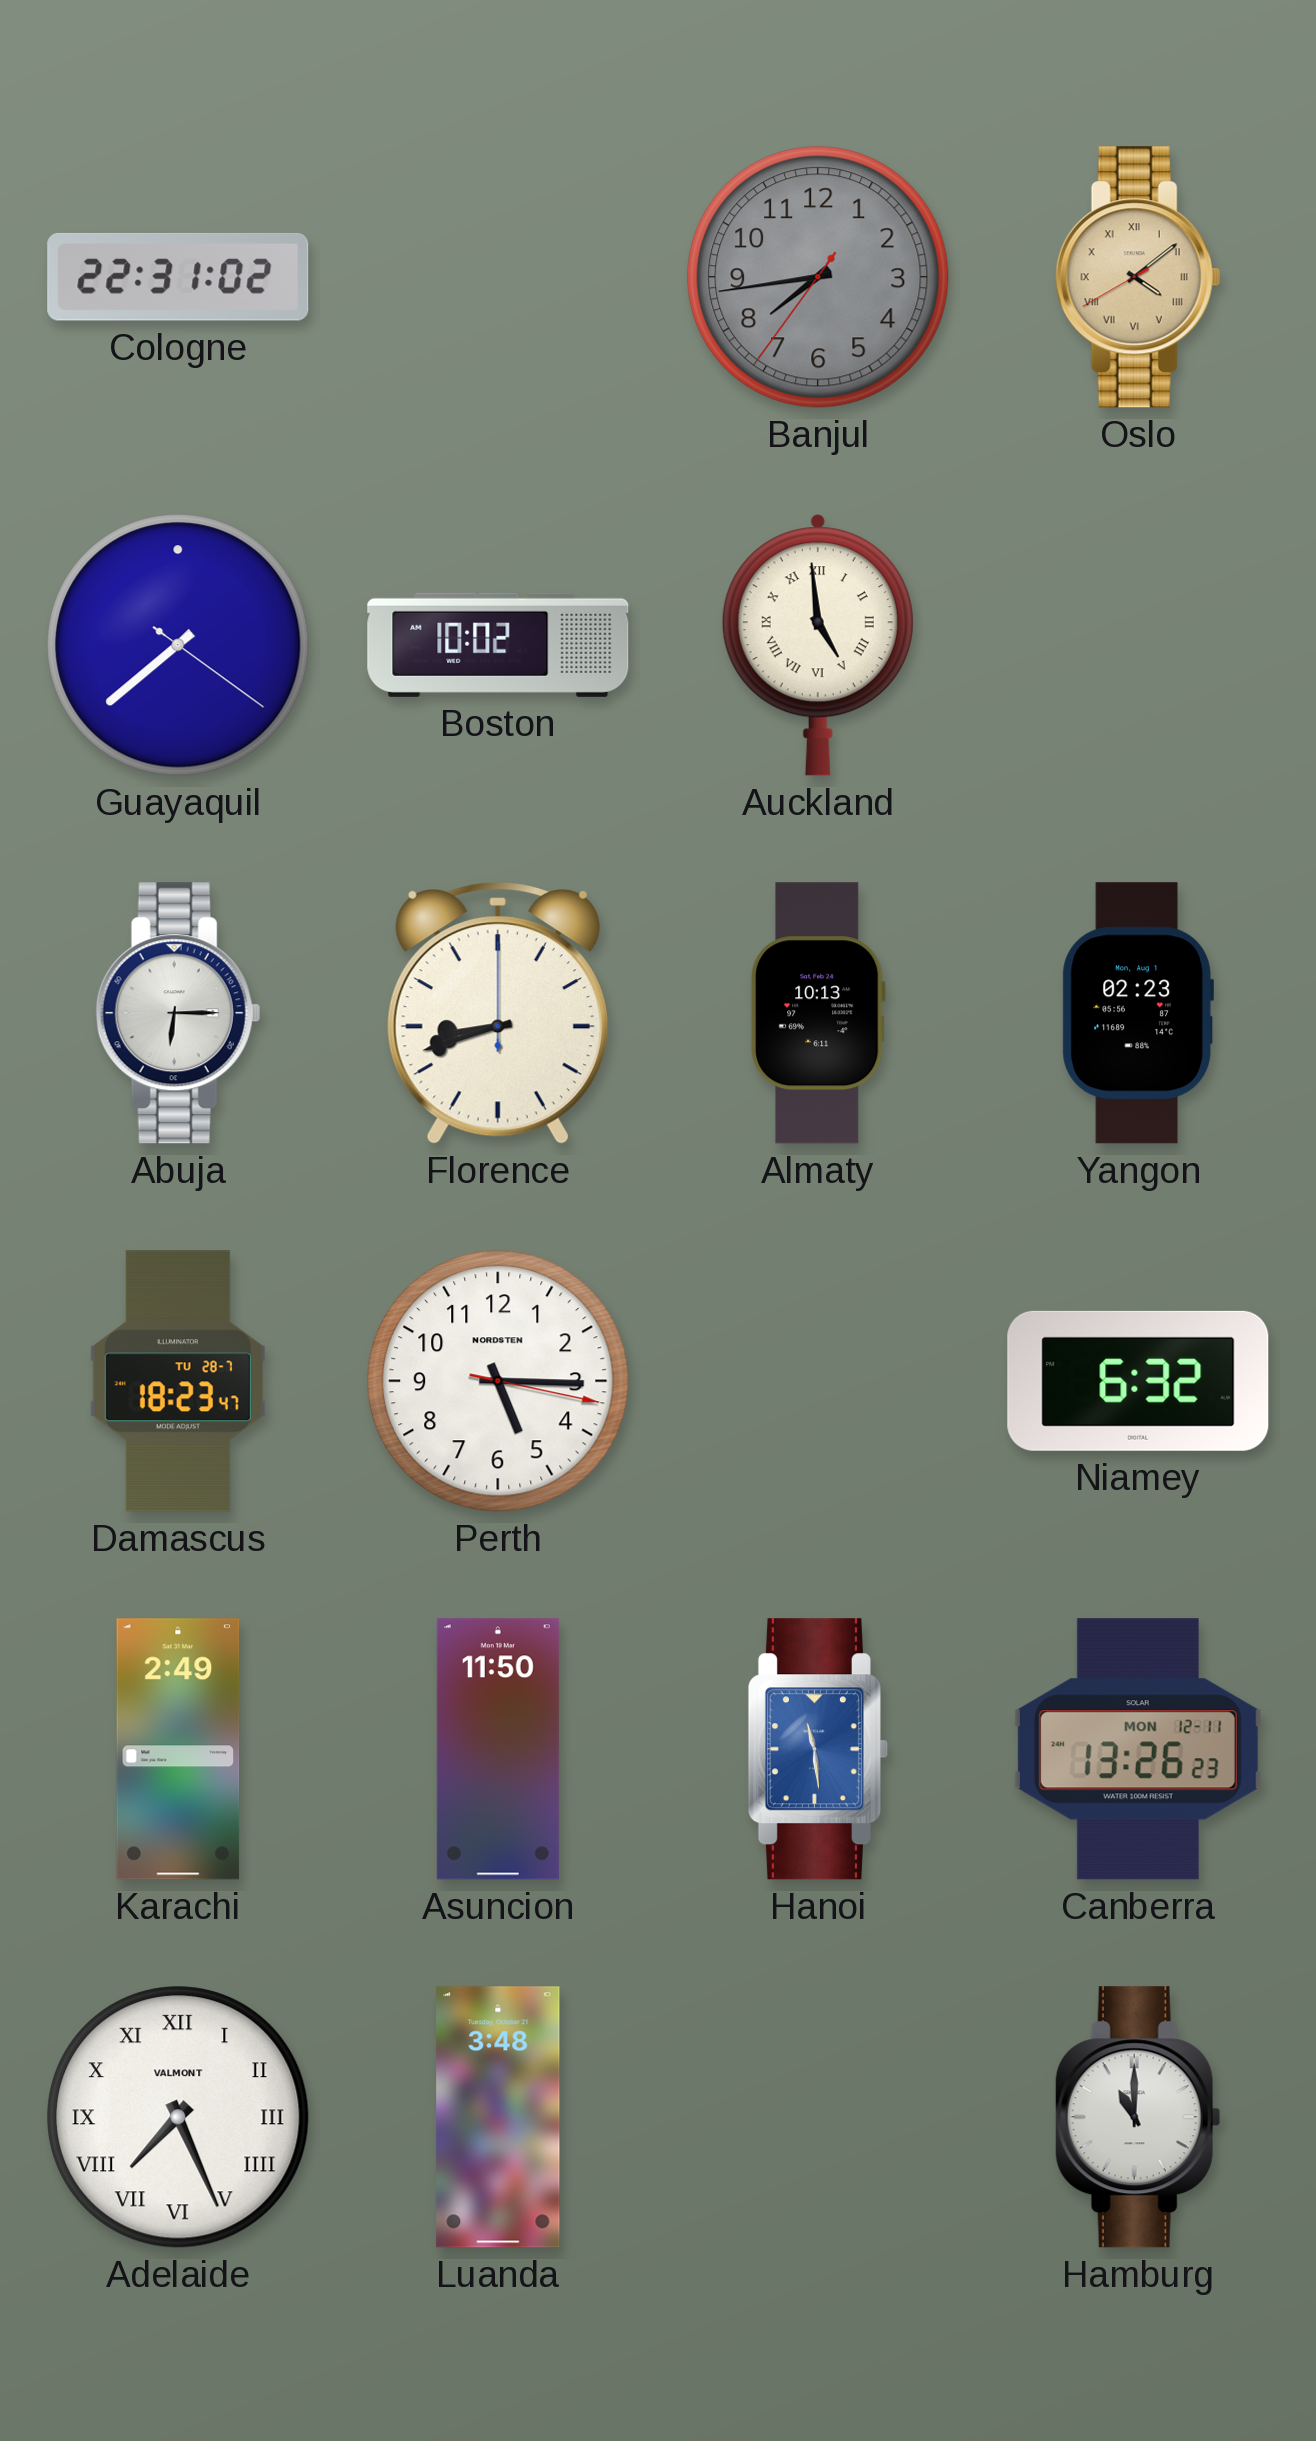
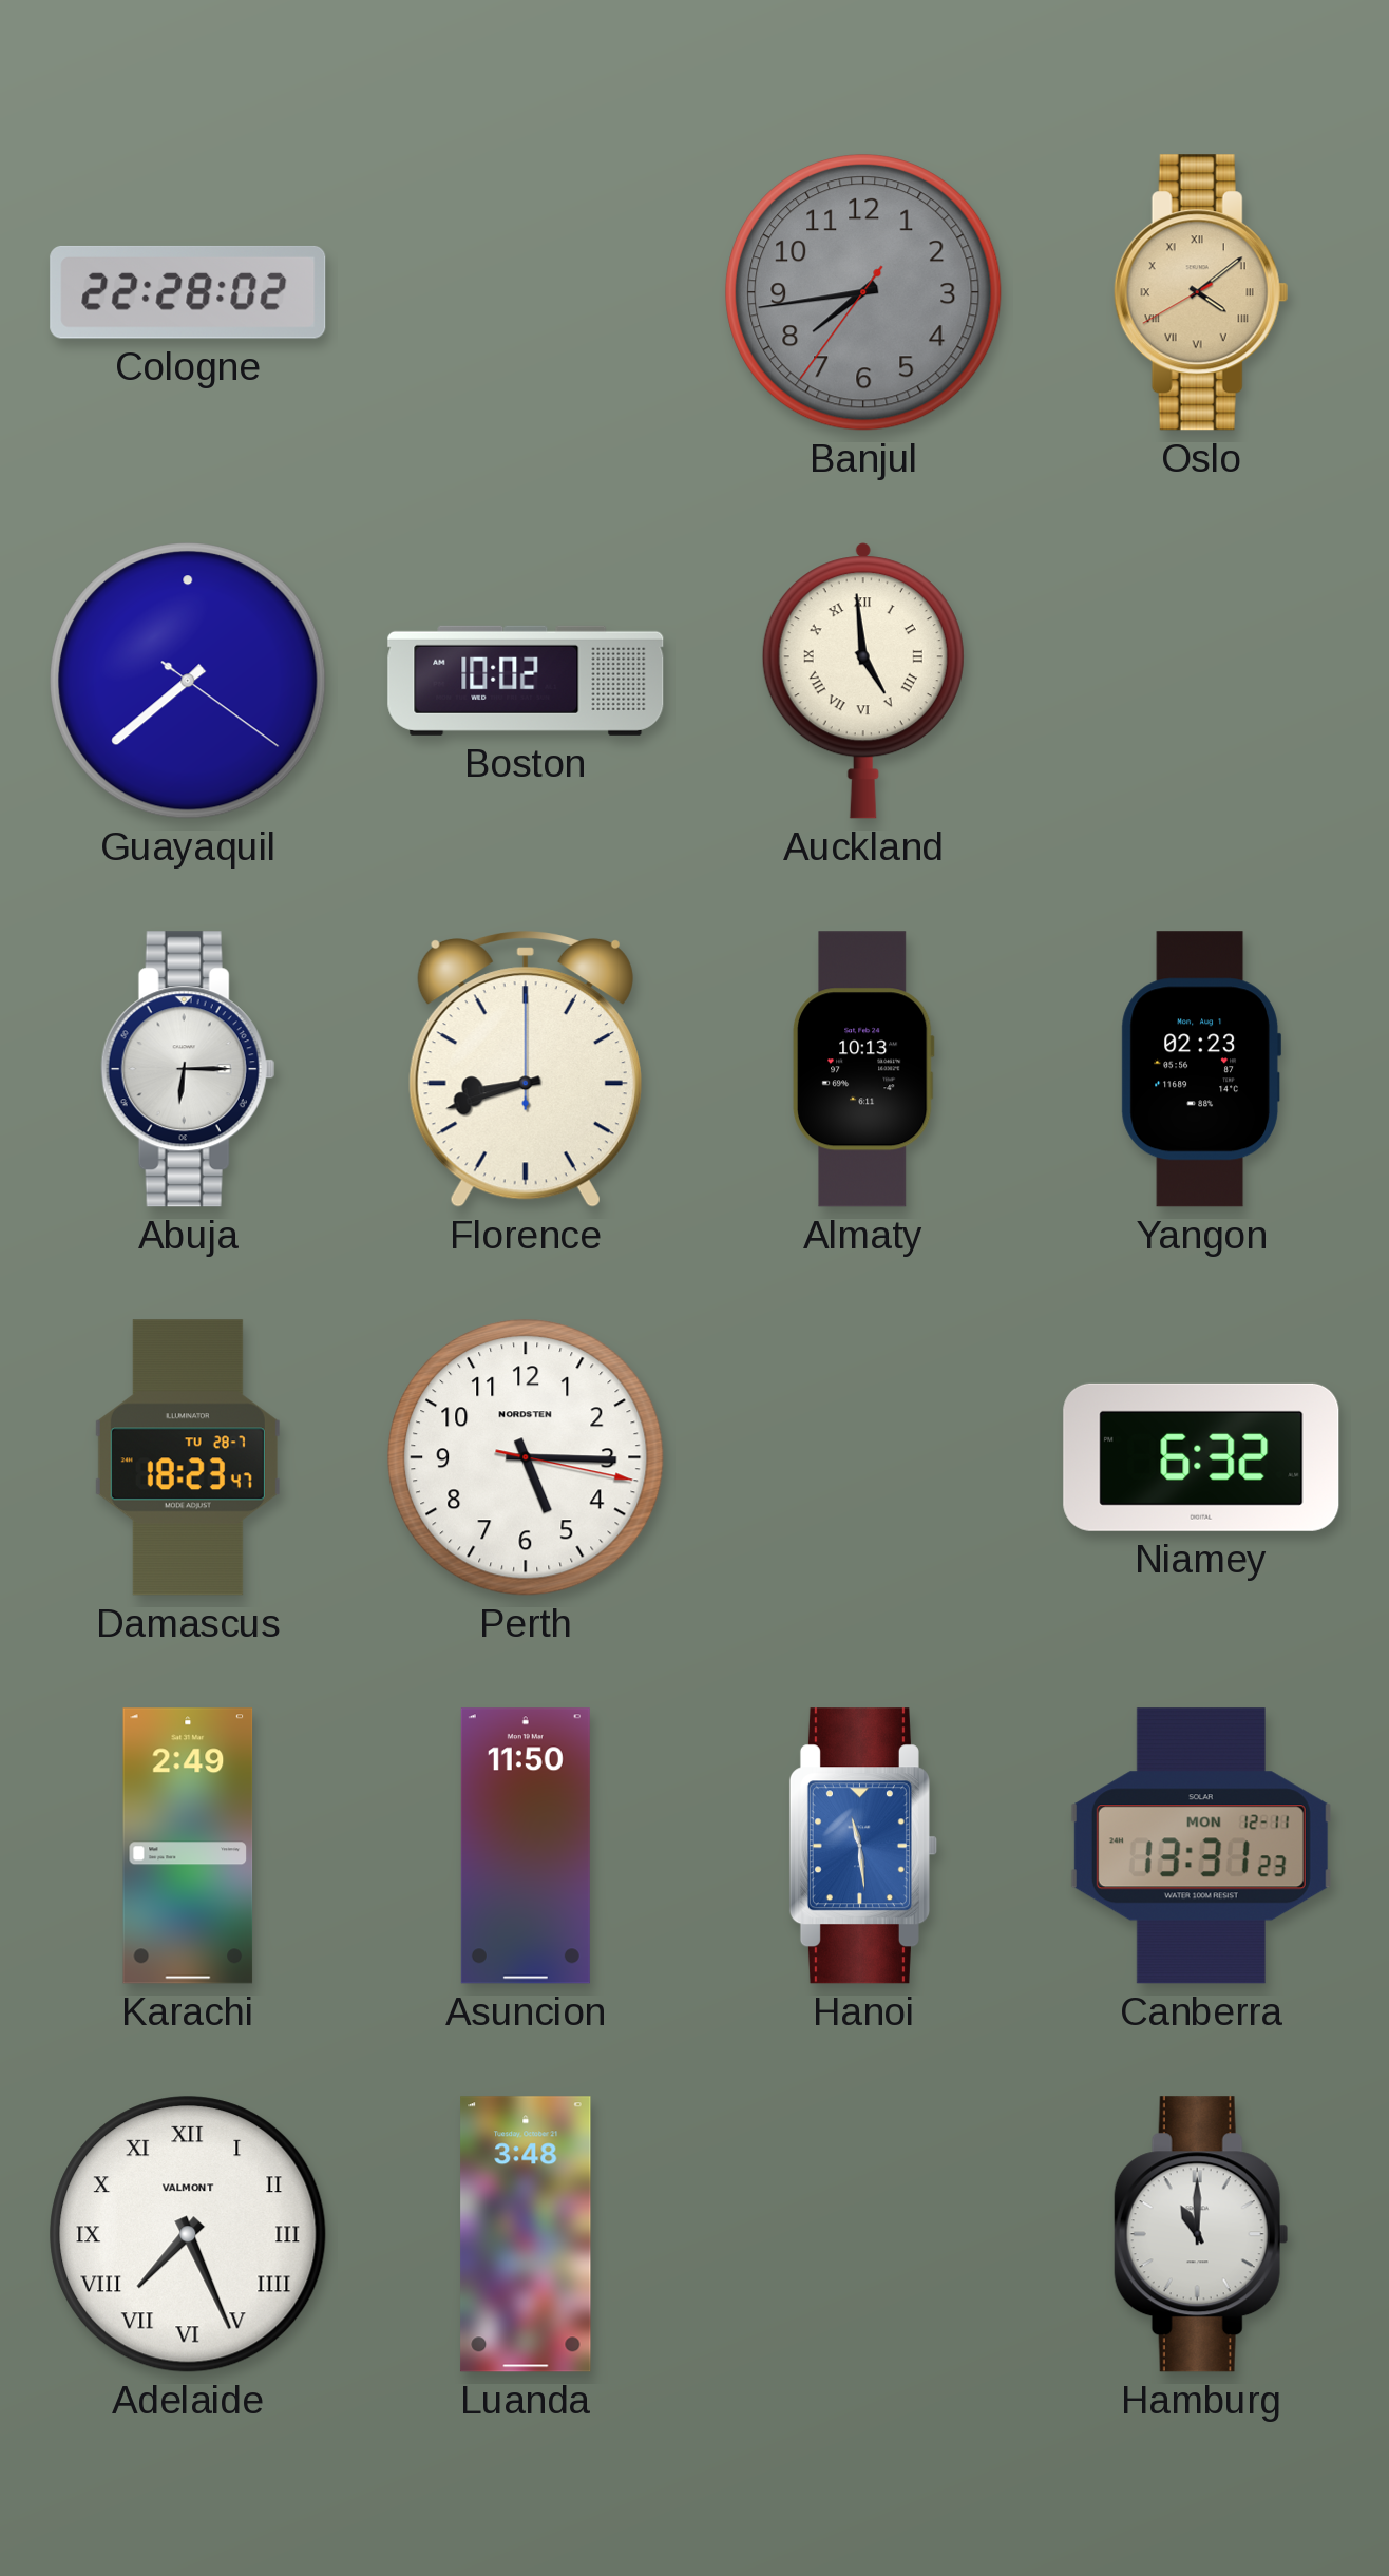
Cologne: 22:31 -> 22:28 (188, 292)
Canberra: 13:26 -> 13:31 (1201, 1846)
